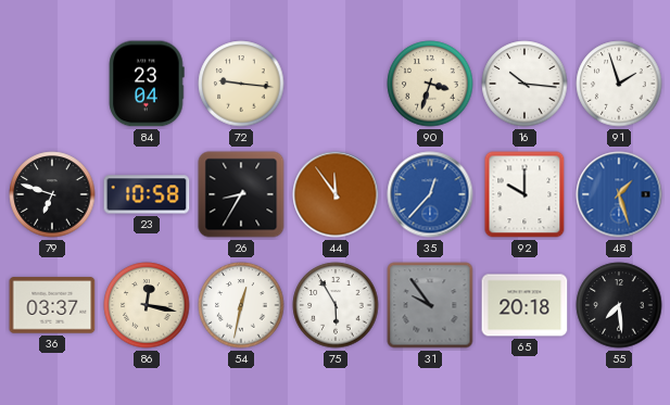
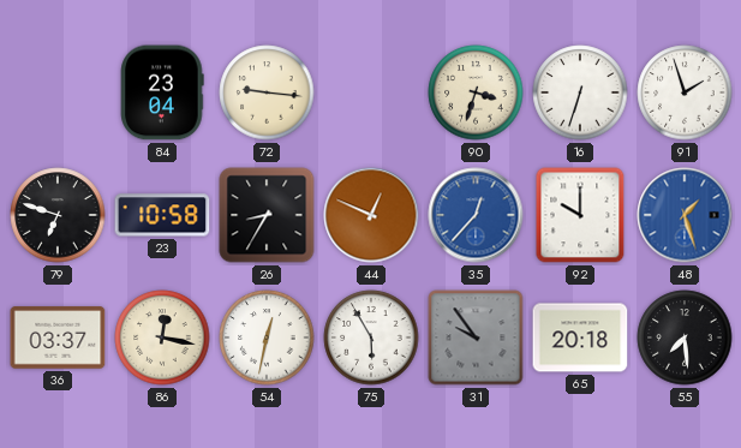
16: 10:16 -> 6:33 (580, 92)
44: 11:54 -> 12:49 (371, 215)
